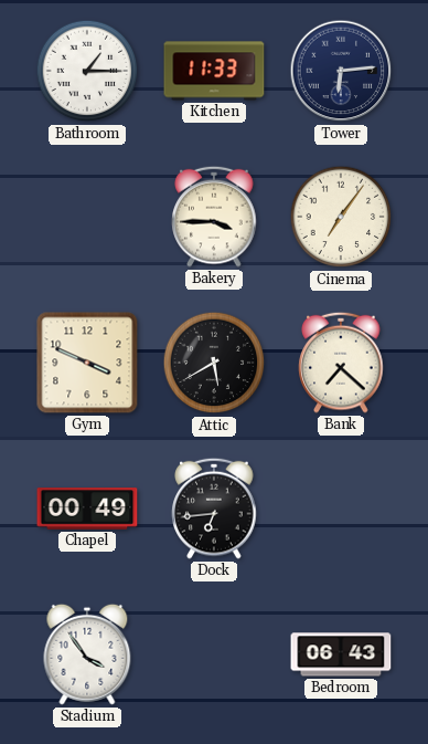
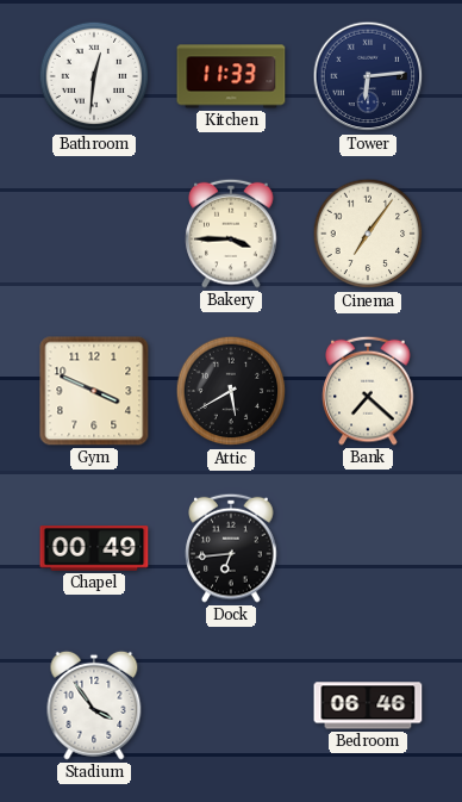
Bathroom: 1:15 -> 12:31 (94, 76)
Bedroom: 06:43 -> 06:46 (368, 705)
